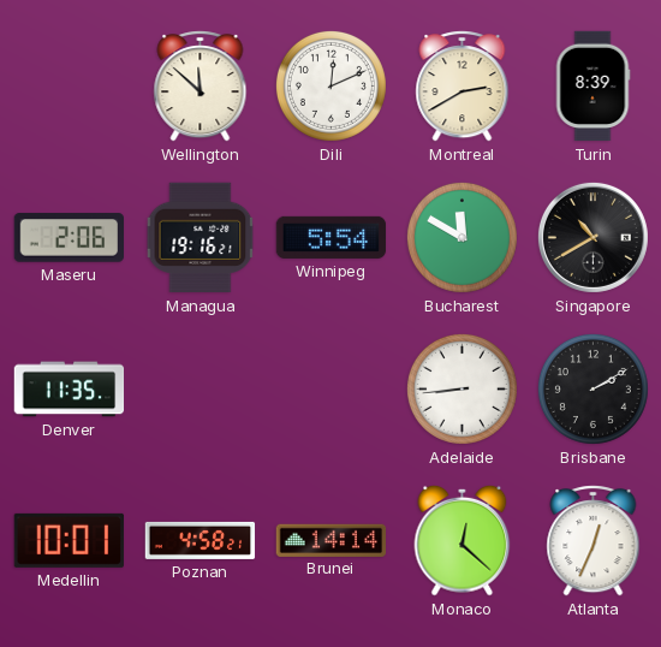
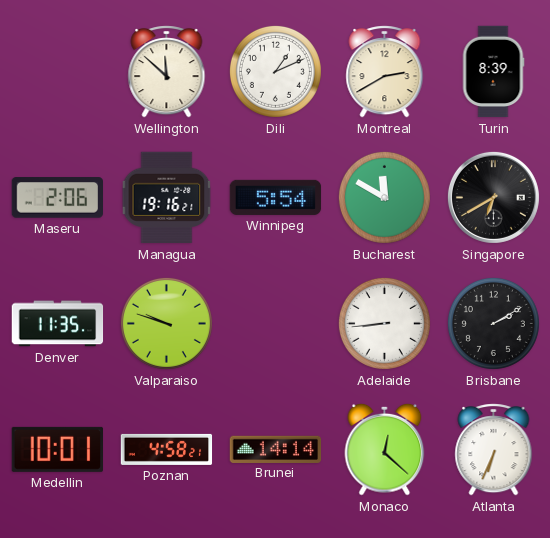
Dili: 12:11 -> 1:11 (275, 71)
Singapore: 10:40 -> 6:40 (493, 197)
Valparaiso: none -> 9:48 (166, 323)
Atlanta: 12:34 -> 6:34 (494, 450)
